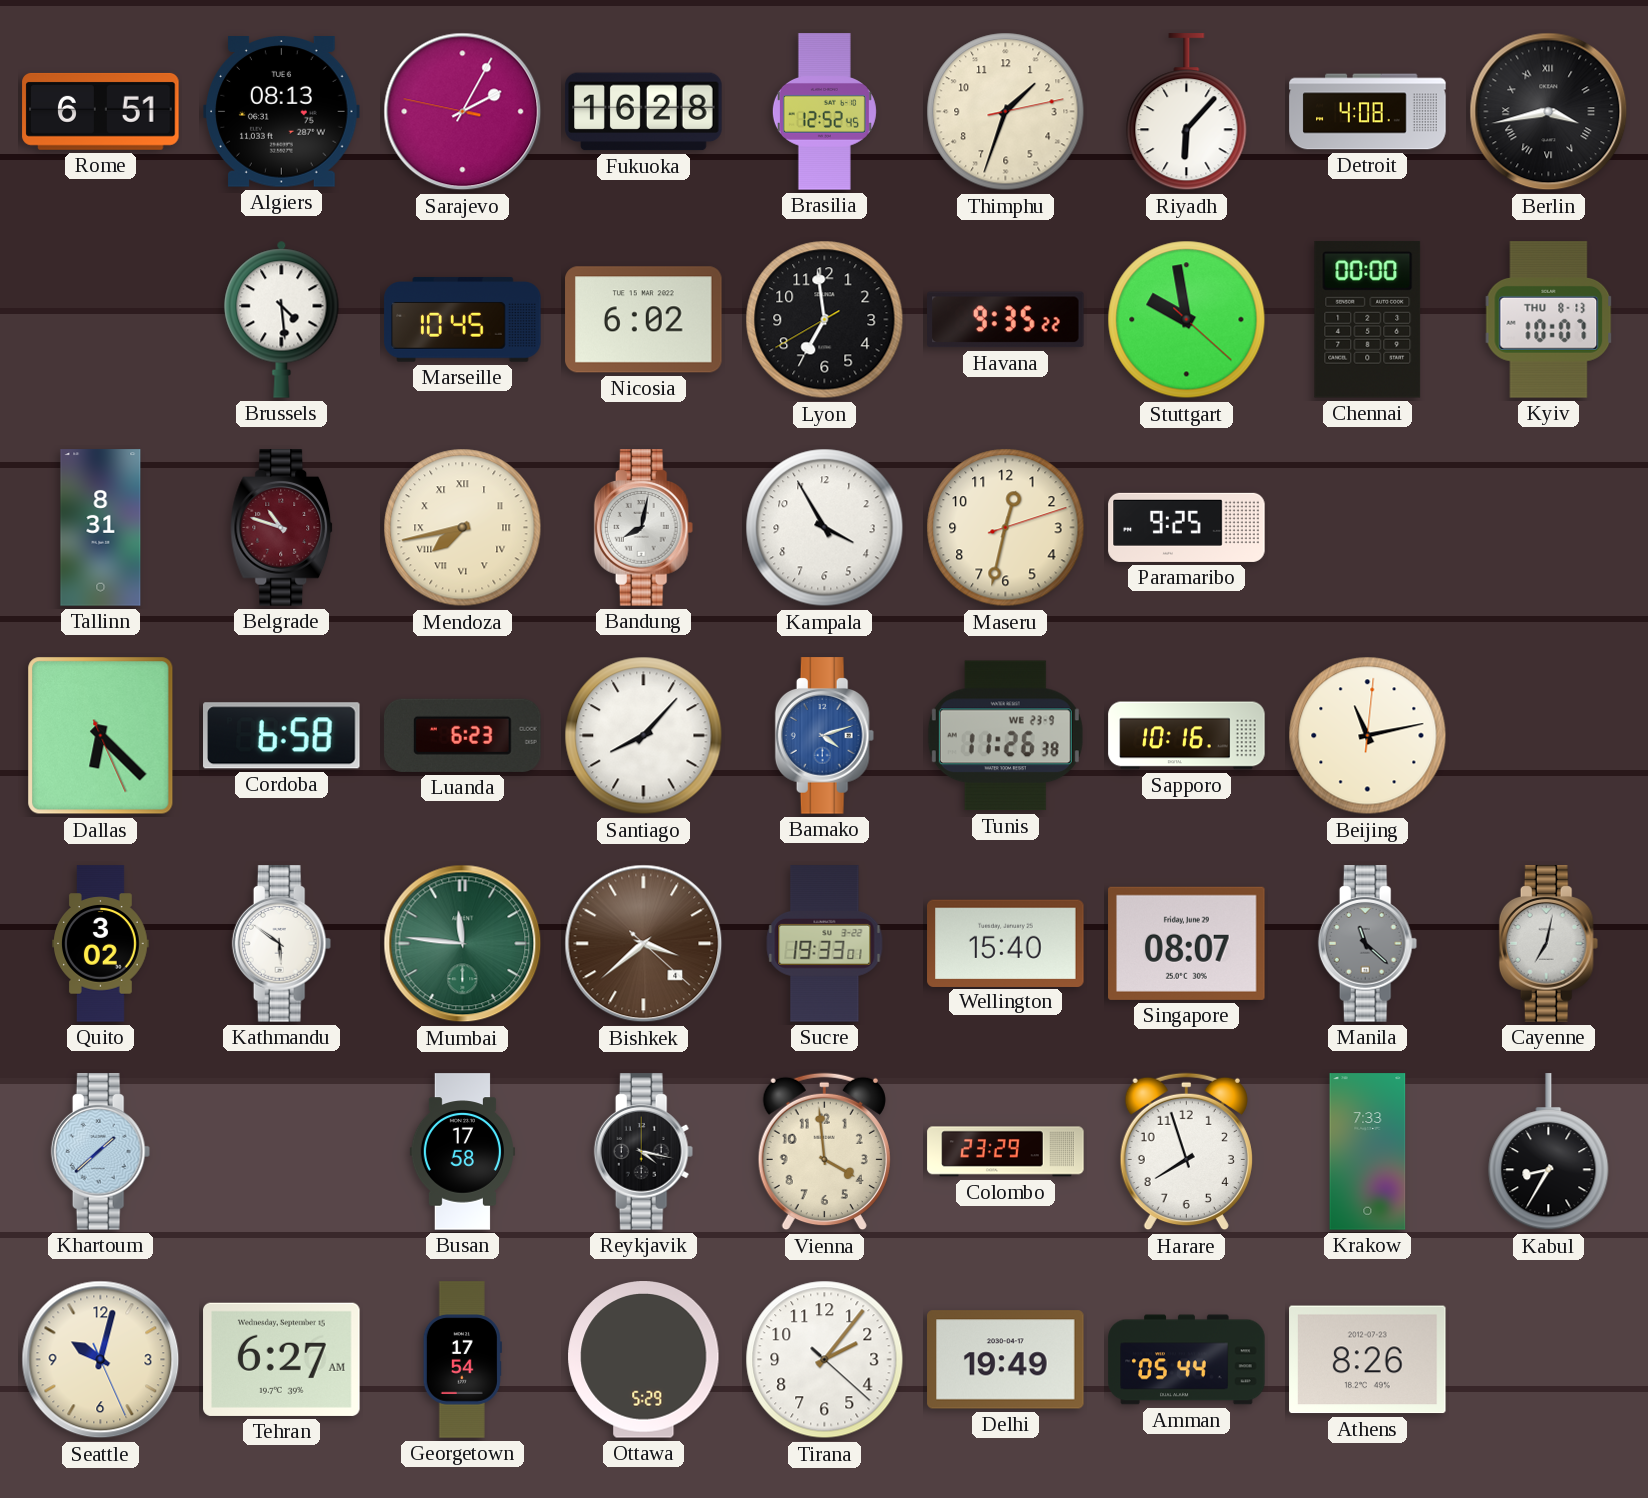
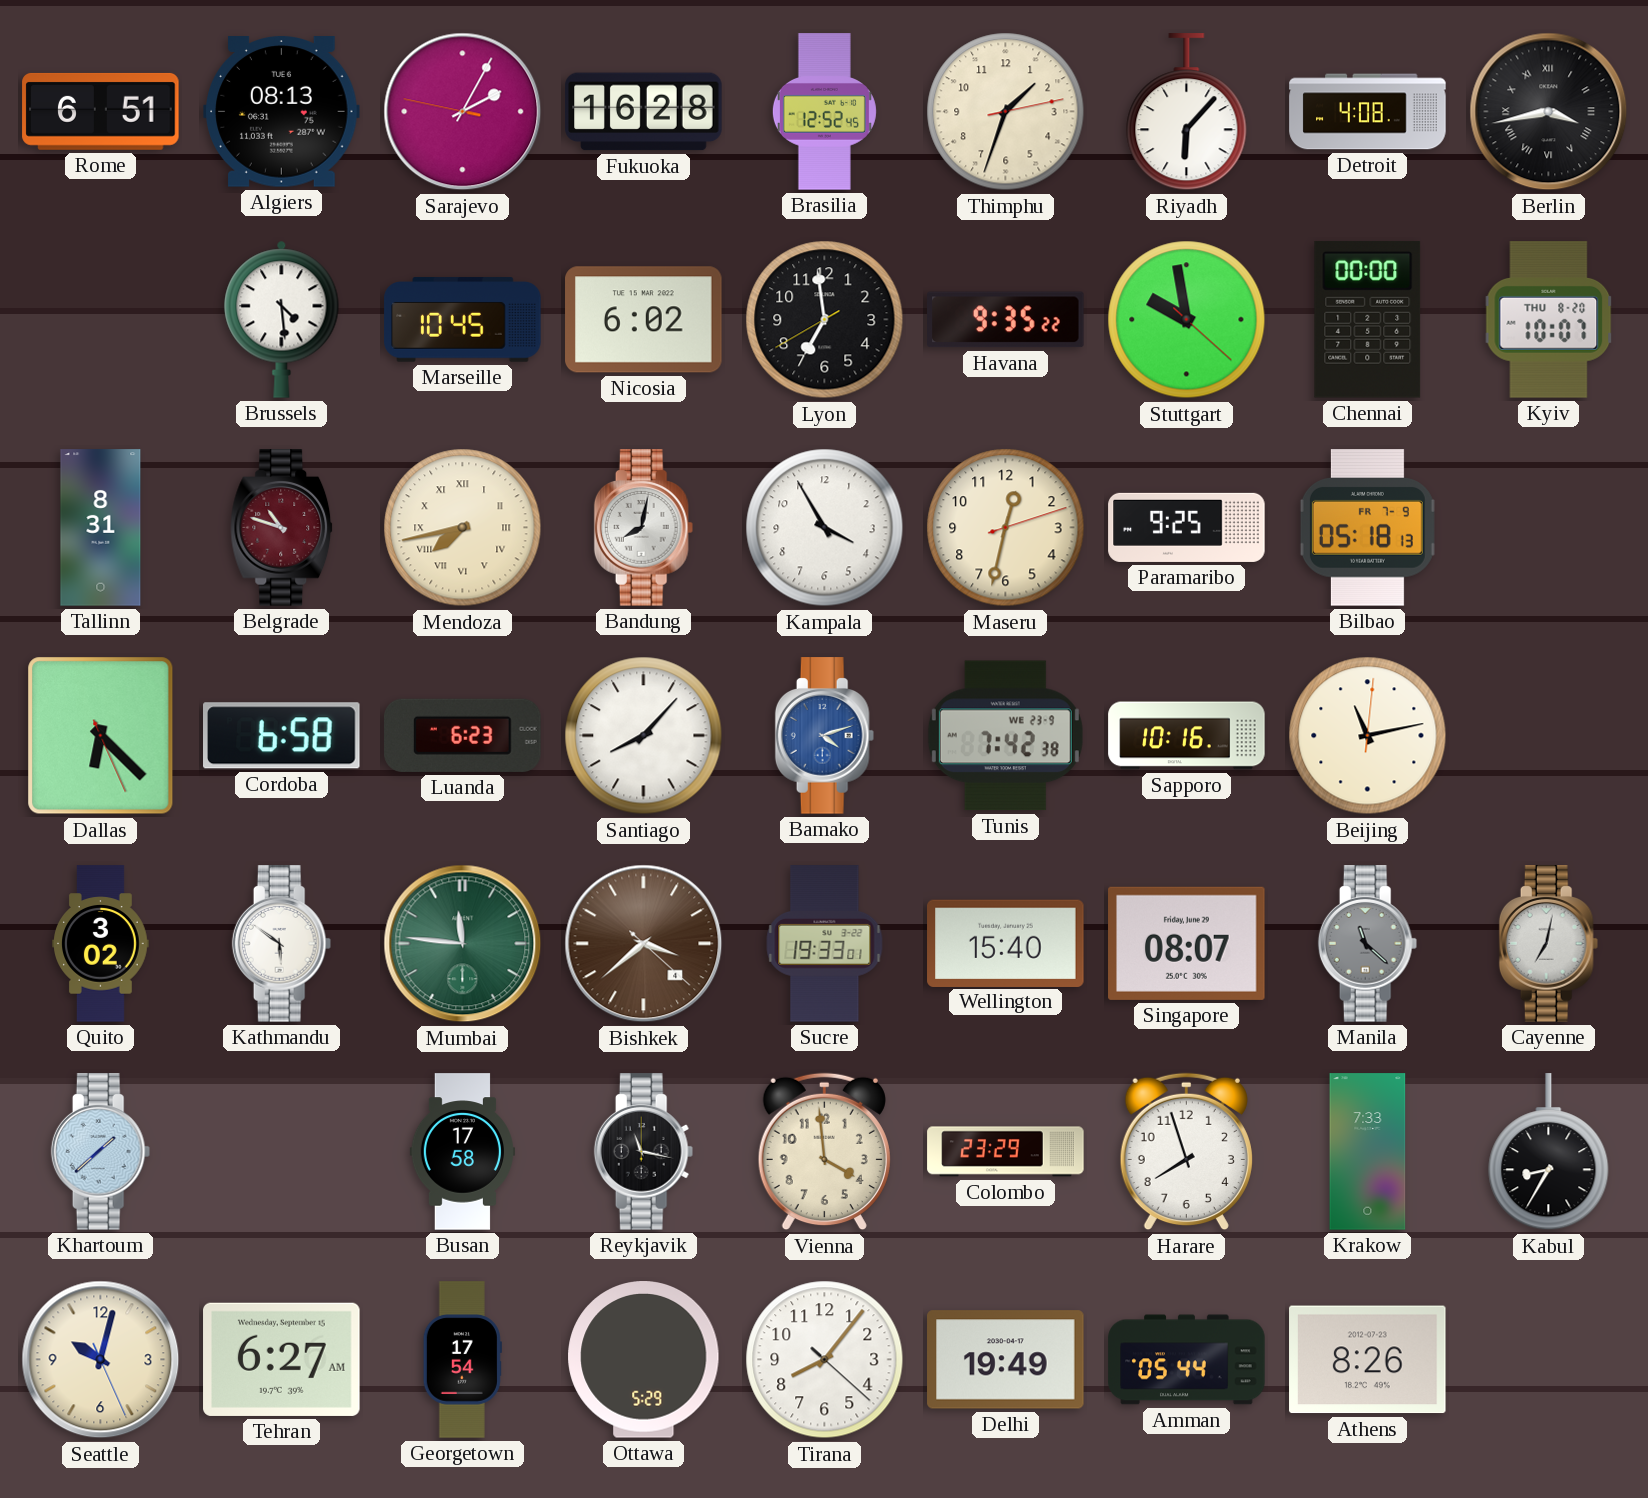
Kyiv date: THU 8-13 -> THU 8-20 (1549, 320)
Bilbao: none -> 05:18 (1367, 528)
Tunis: 11:26 -> 7:42 (1005, 736)
Reykjavik: 4:17 -> 11:17 (644, 1152)
Tirana: 2:06 -> 8:06 (825, 1360)
